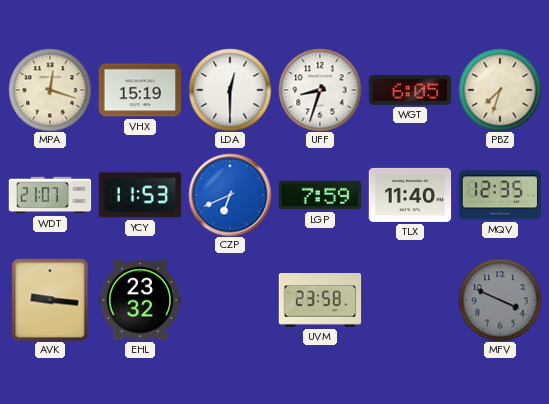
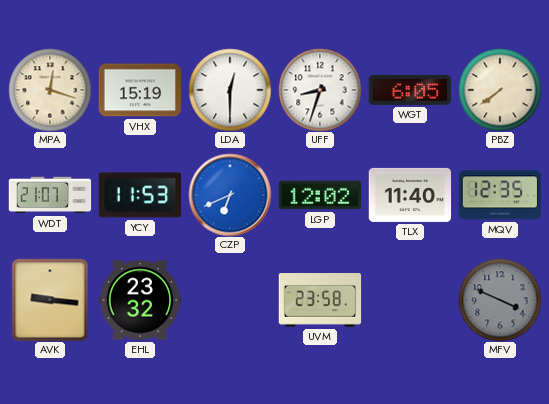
PBZ: 7:33 -> 7:39 (500, 90)
LGP: 7:59 -> 12:02 (320, 195)
